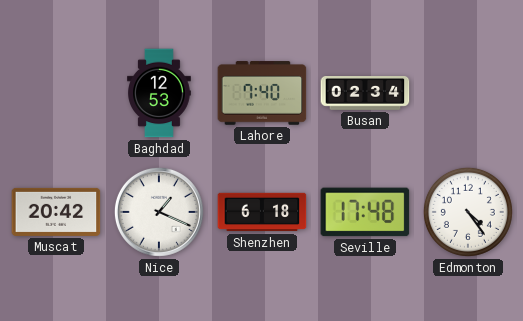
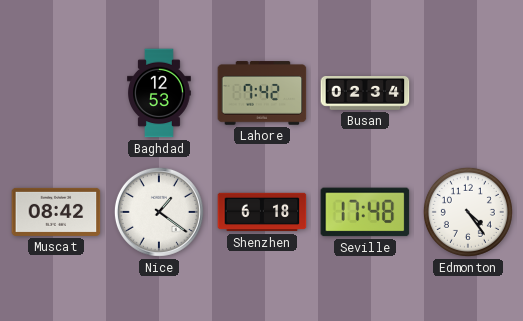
Lahore: 7:40 -> 7:42 (262, 93)
Muscat: 20:42 -> 08:42 (56, 212)
Nice: 1:19 -> 1:21 (159, 212)
